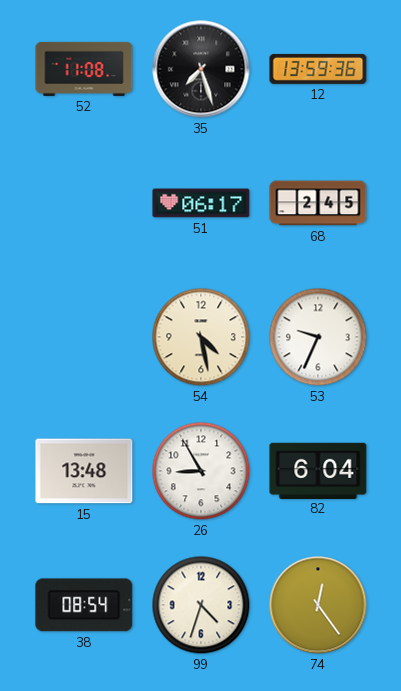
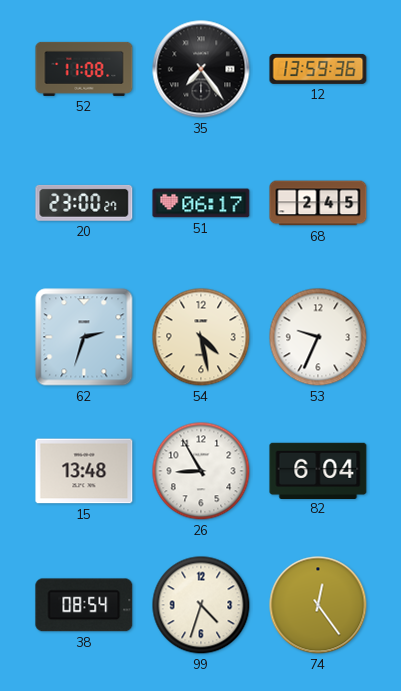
35: 7:27 -> 7:24 (201, 69)
20: none -> 23:00 (84, 203)
62: none -> 2:33 (84, 337)
